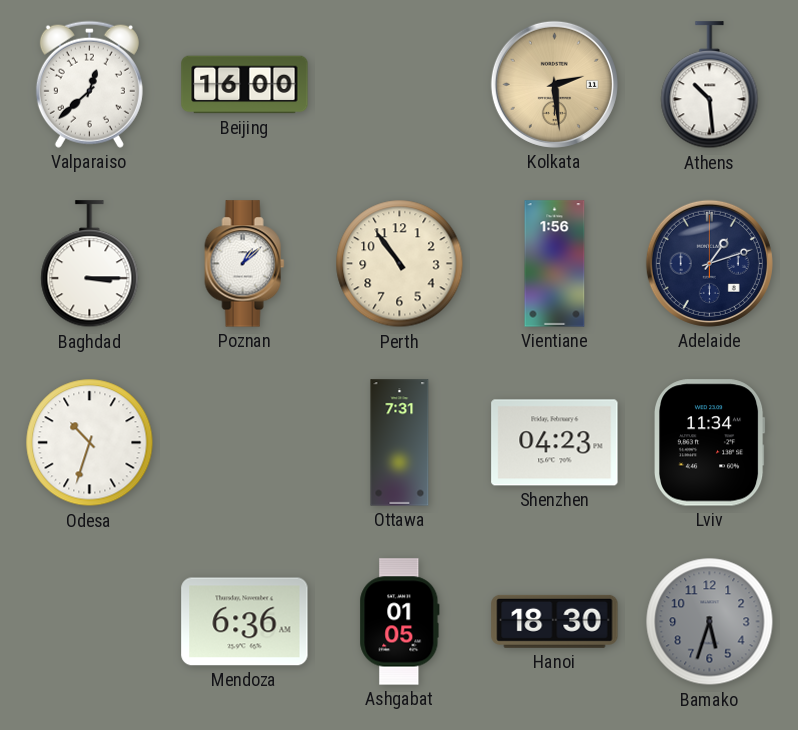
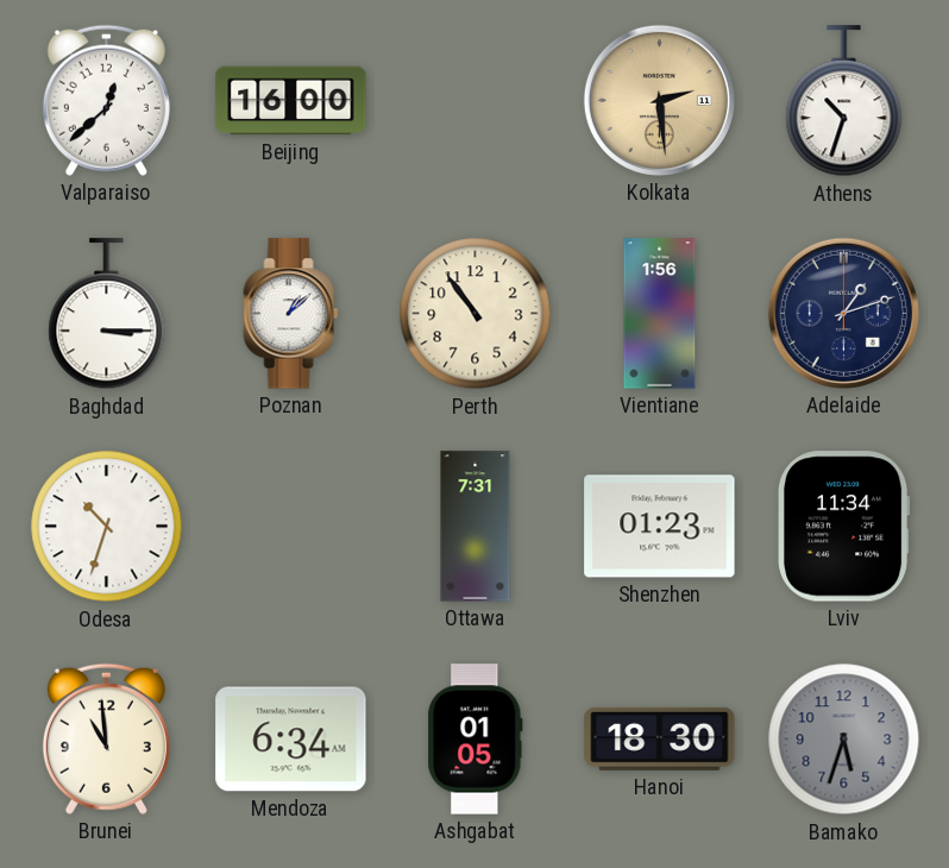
Athens: 10:29 -> 10:33 (844, 101)
Shenzhen: 04:23 -> 01:23 (660, 527)
Brunei: none -> 10:59 (106, 738)
Mendoza: 6:36 -> 6:34 (291, 740)
